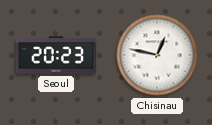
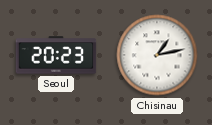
Chisinau: 12:47 -> 1:13 (157, 55)
